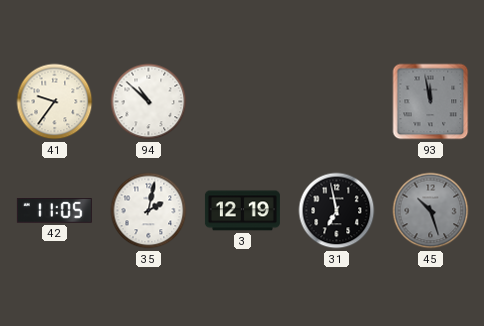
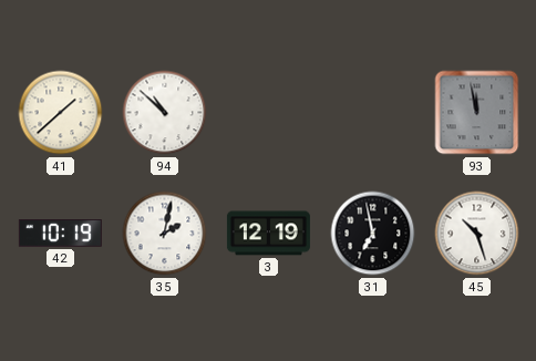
41: 9:36 -> 1:38 (61, 113)
42: 11:05 -> 10:19 (60, 234)
45 dial: grey -> white (477, 234)
